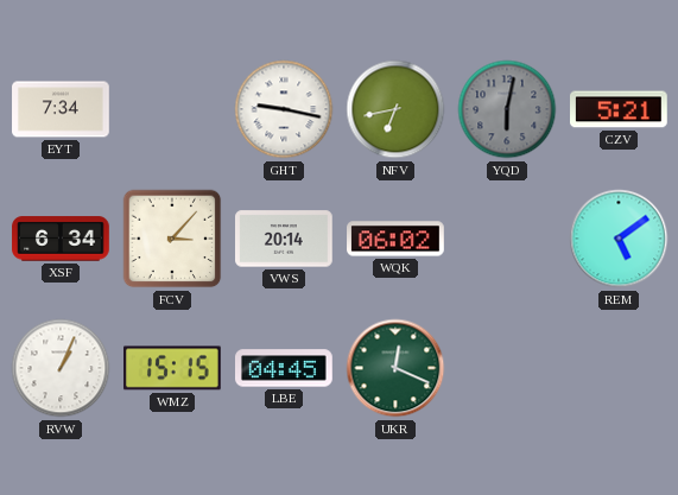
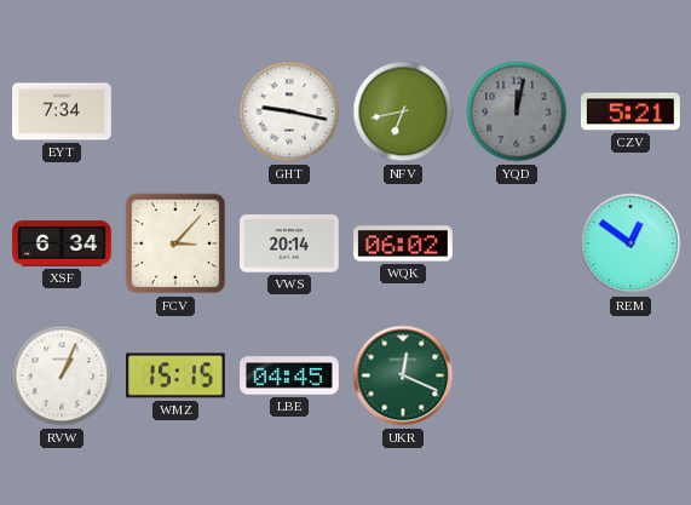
YQD: 6:02 -> 12:02 (517, 111)
REM: 5:09 -> 12:51 (630, 243)
